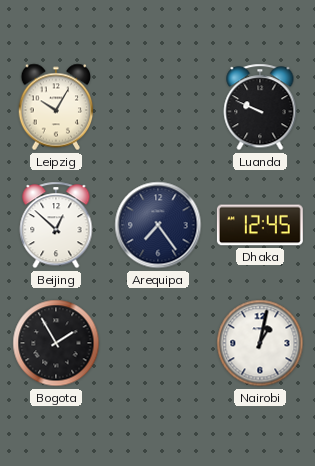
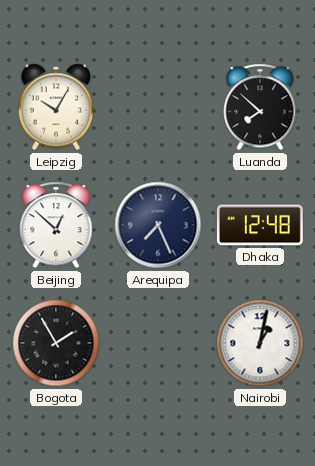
Luanda: 9:49 -> 7:52 (260, 107)
Arequipa: 7:24 -> 7:26 (158, 225)
Dhaka: 12:45 -> 12:48 (260, 225)
